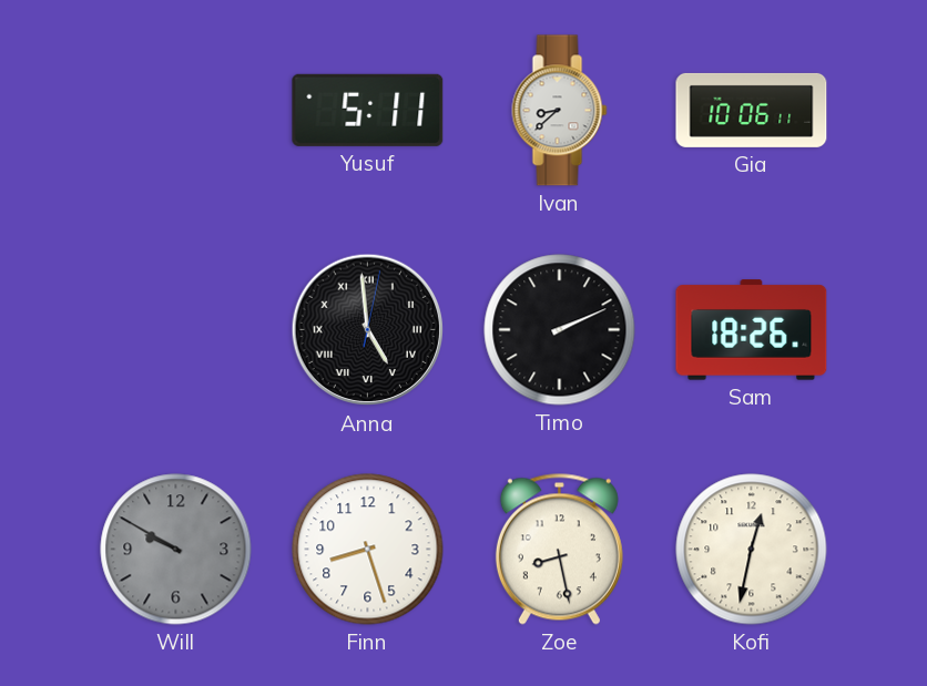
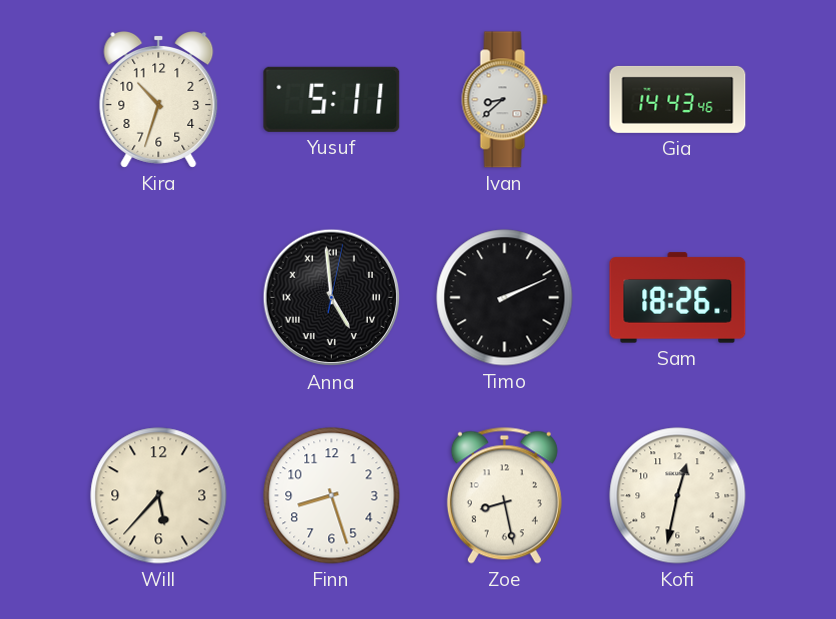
Kira: none -> 10:33 (159, 100)
Gia: 10:06 -> 14:43 (678, 99)
Will: 9:50 -> 5:37 (159, 496)
Will dial: grey -> cream (159, 496)
